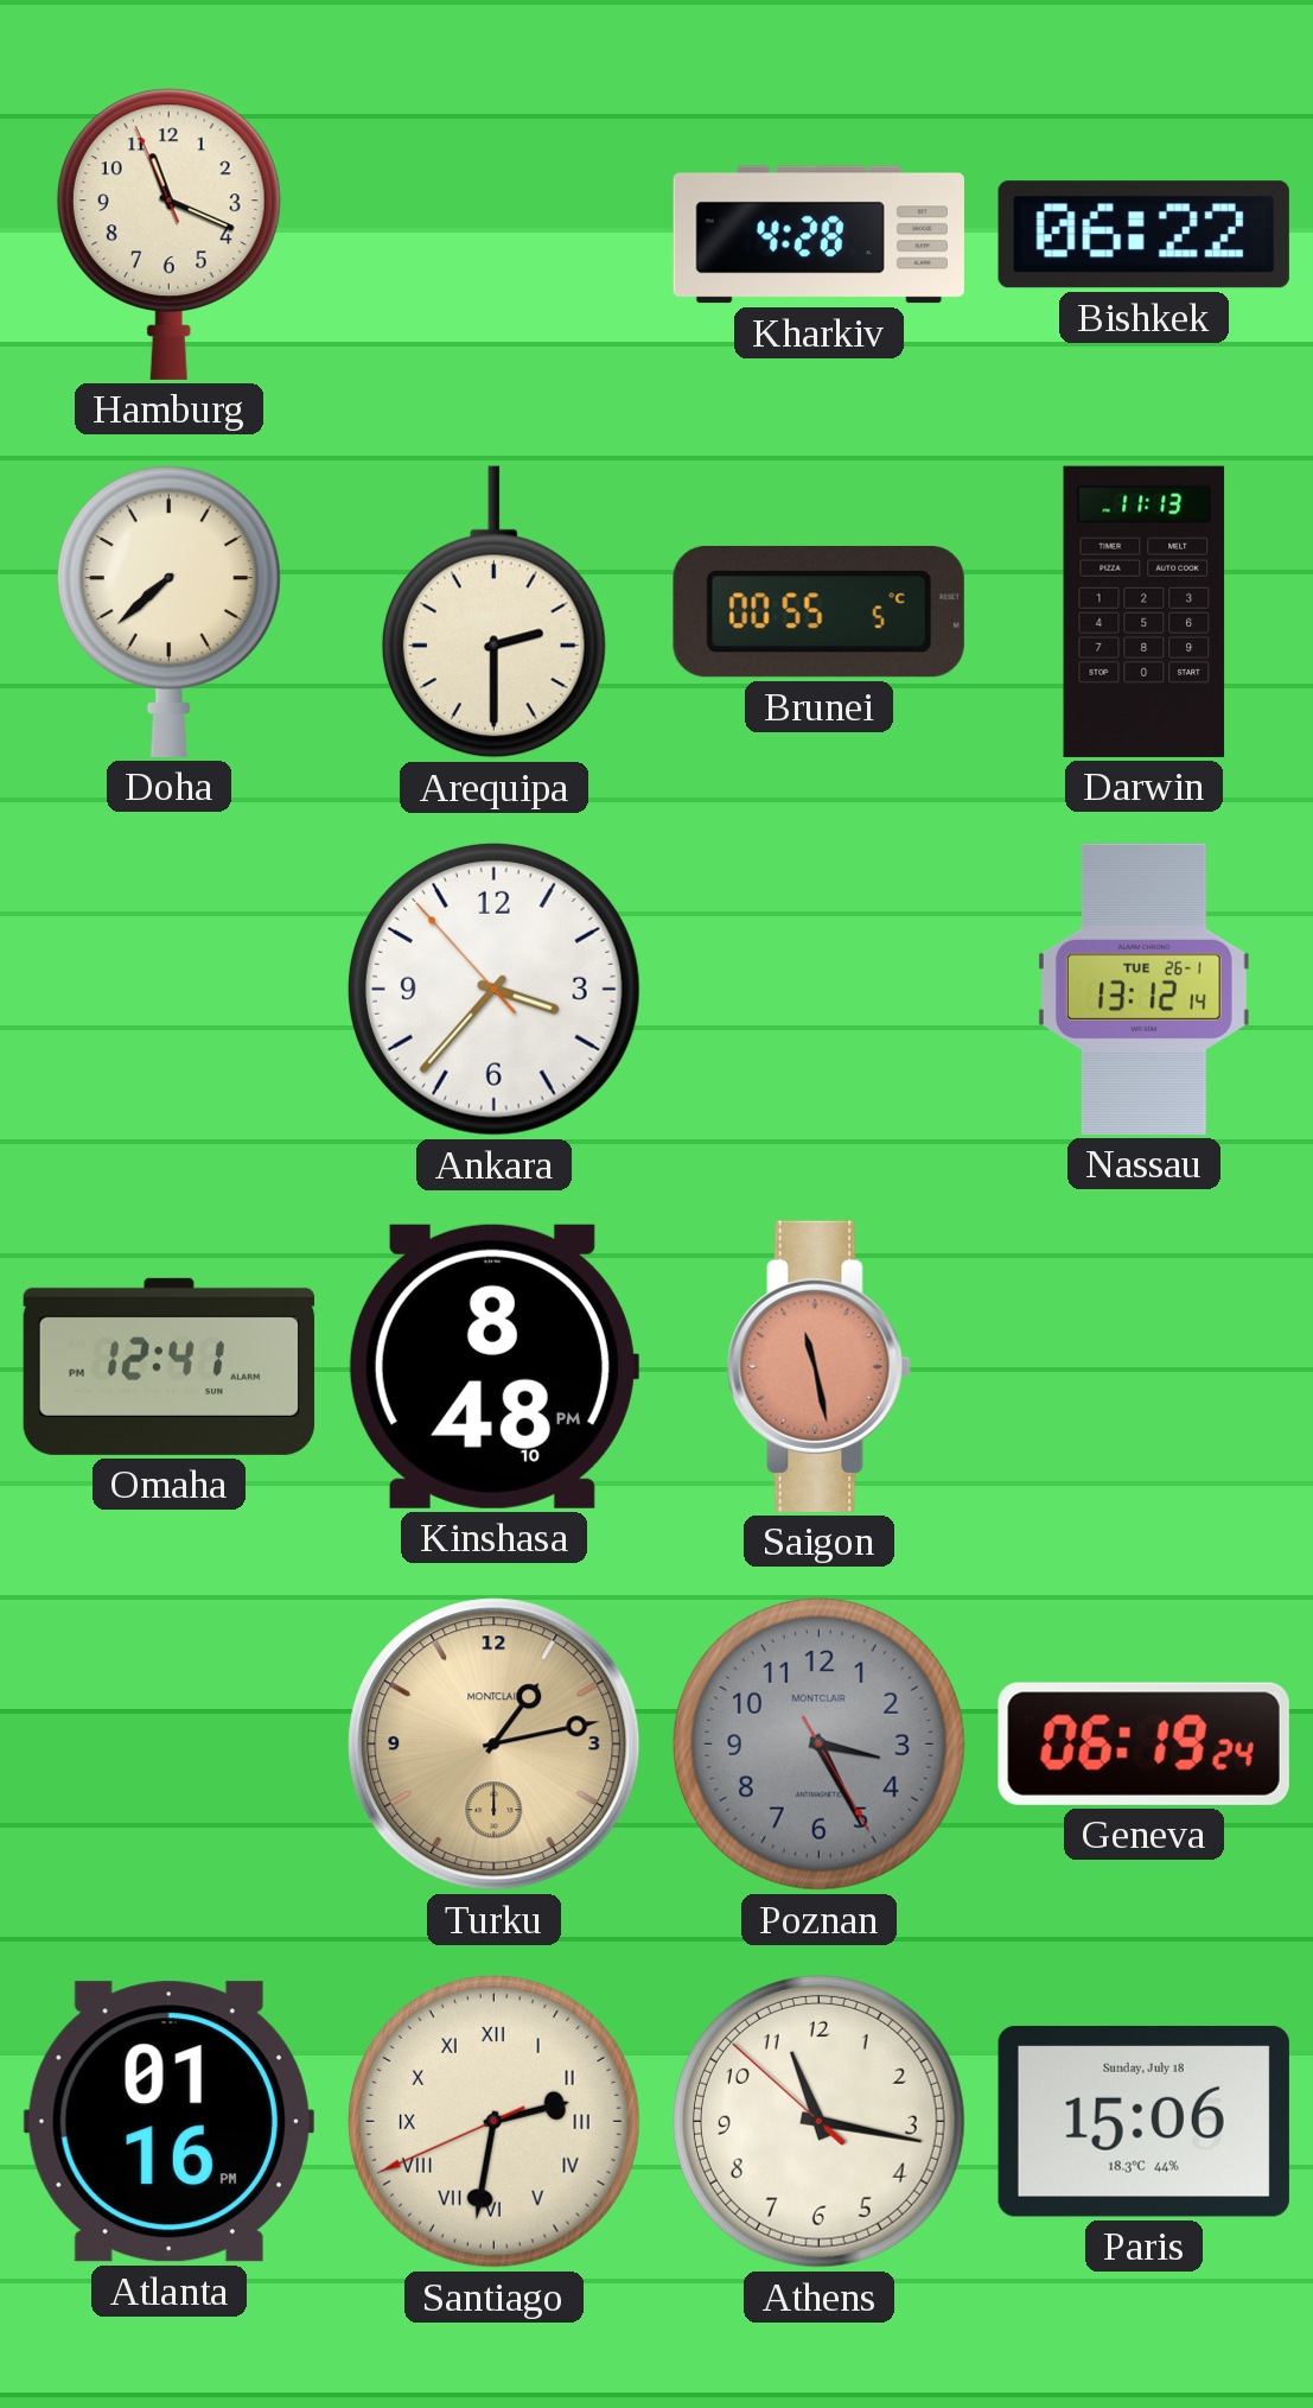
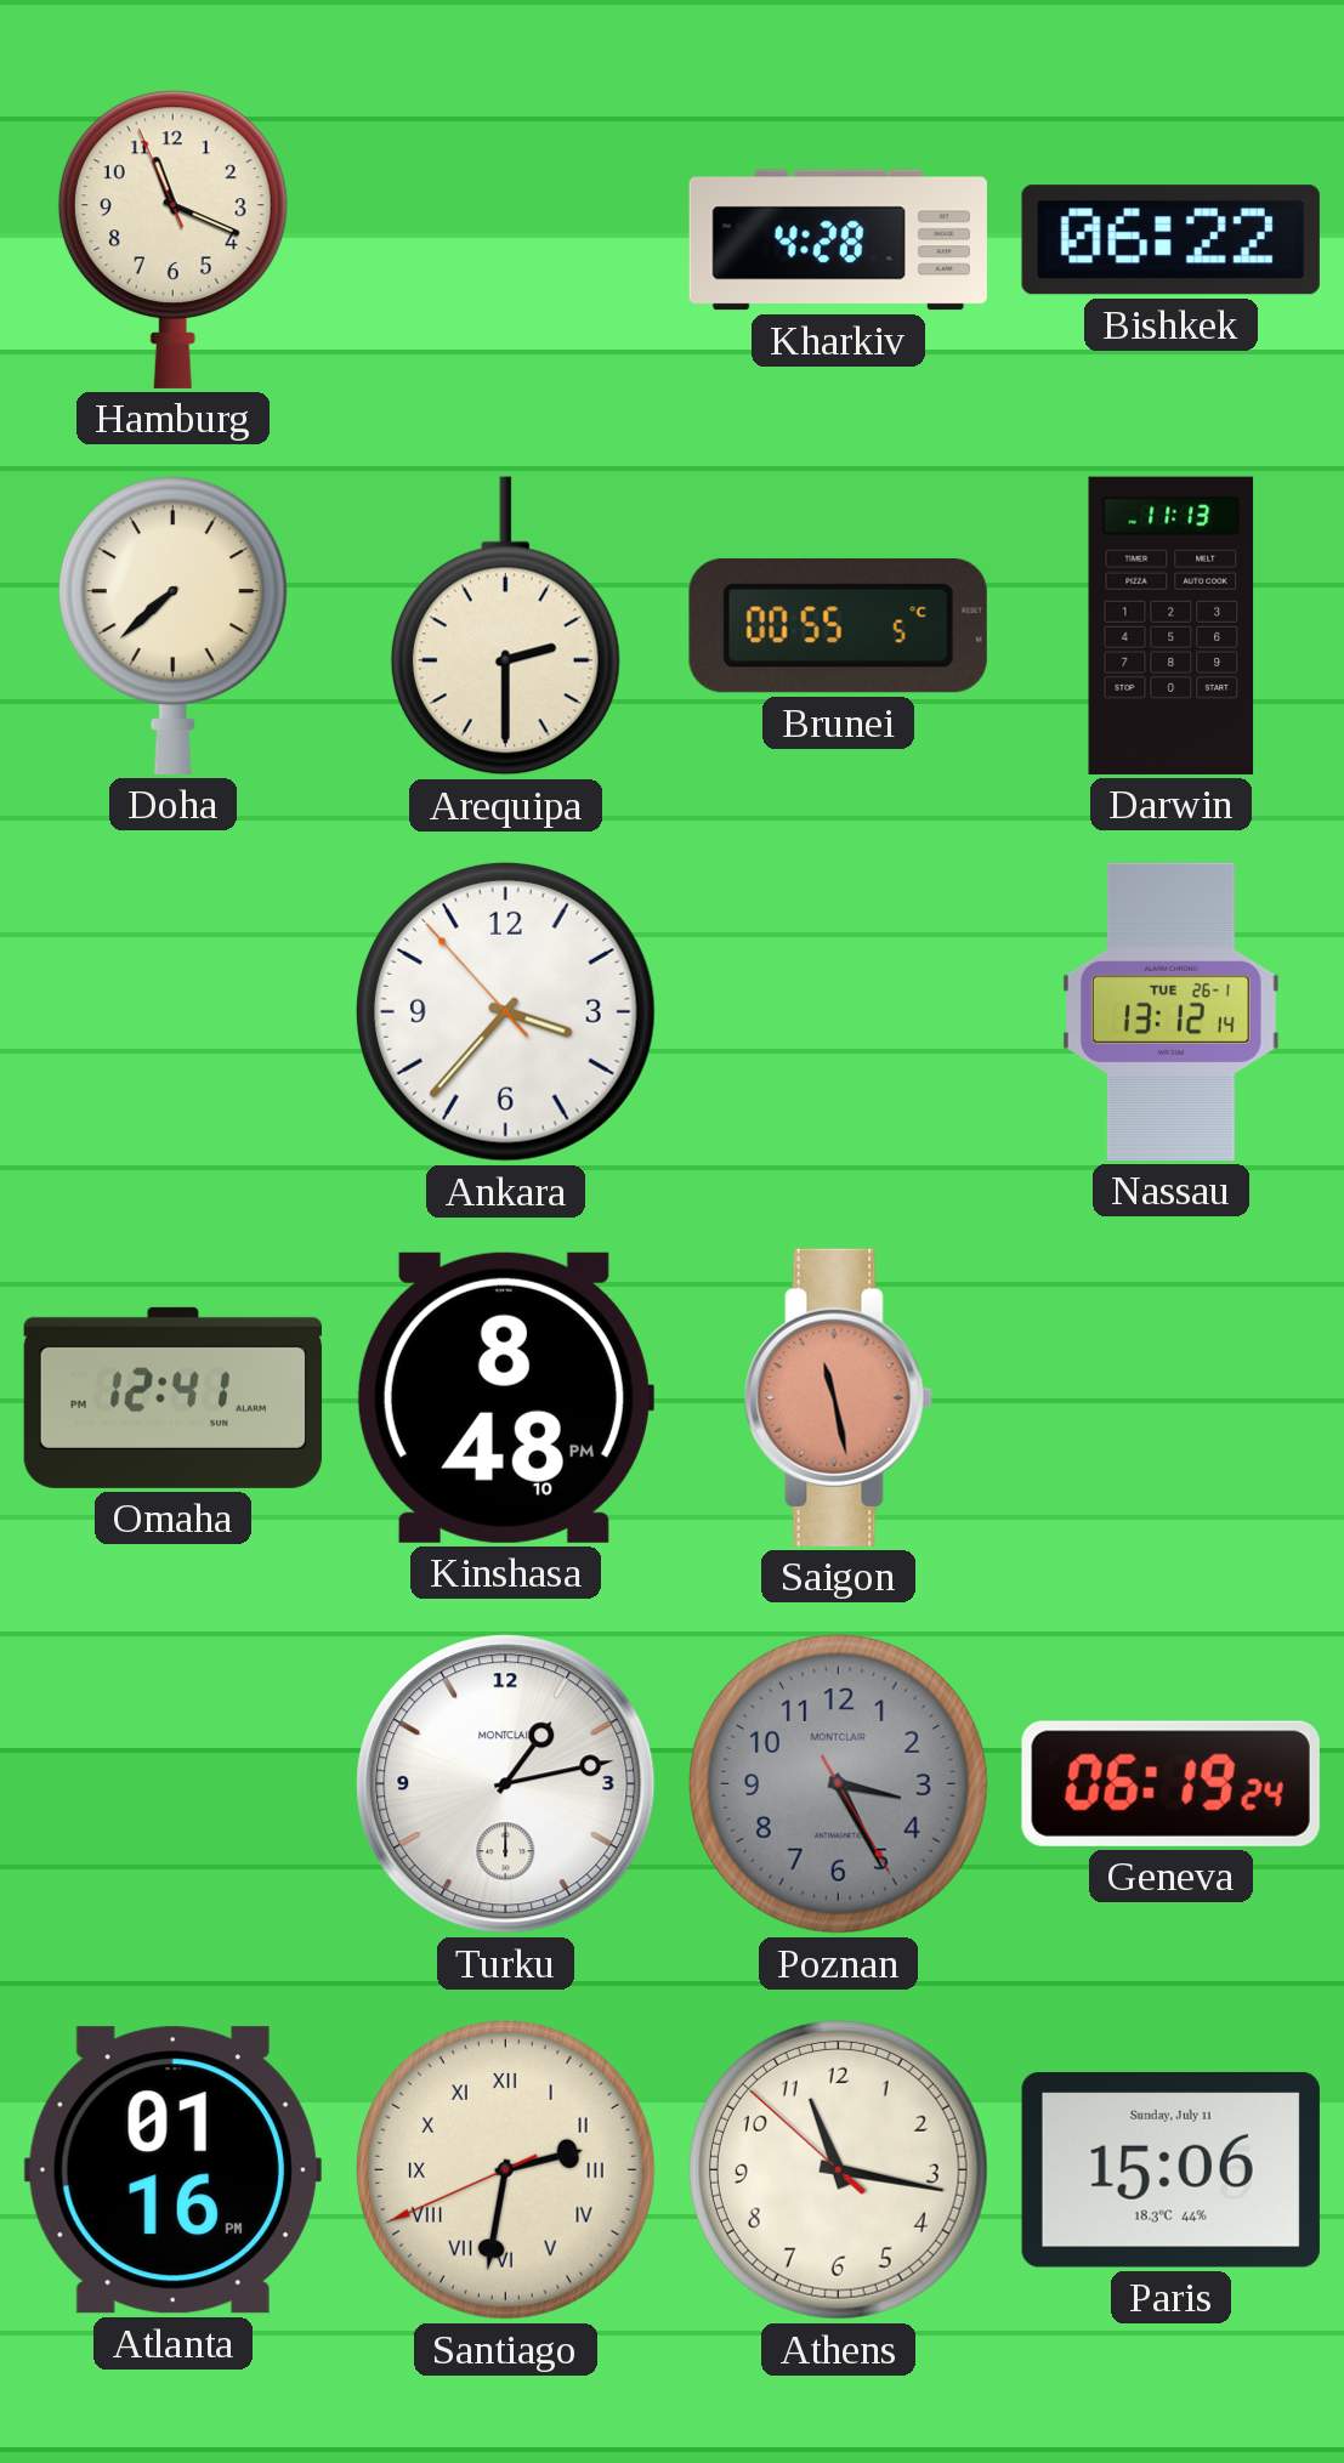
Turku dial: champagne -> white (506, 1784)
Paris date: Sunday, July 18 -> Sunday, July 11 (1170, 2170)
